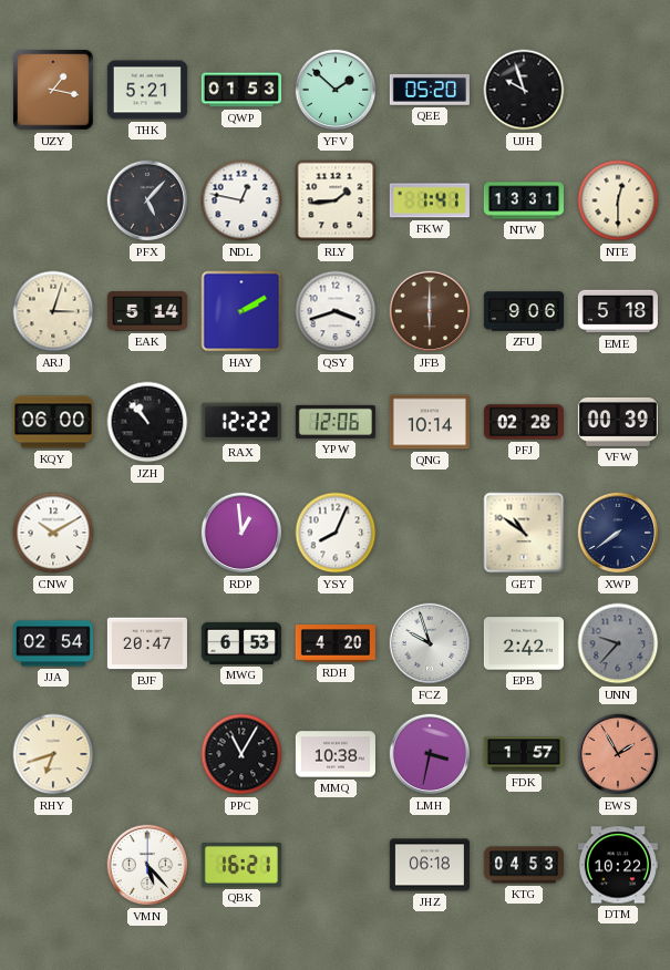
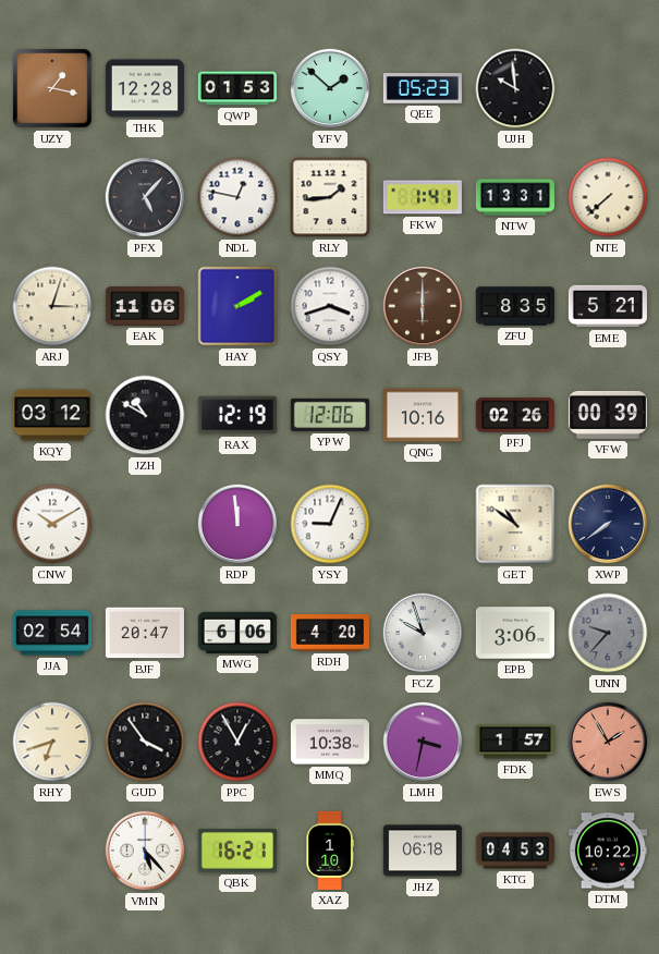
THK: 5:21 -> 12:28 (145, 88)
QEE: 05:20 -> 05:23 (423, 88)
UJH: 9:57 -> 9:59 (515, 88)
NTE: 12:30 -> 7:38 (608, 197)
EAK: 5:14 -> 11:06 (145, 306)
ZFU: 9:06 -> 8:35 (514, 306)
EME: 5:18 -> 5:21 (608, 306)
KQY: 06:00 -> 03:12 (52, 415)
JZH: 10:53 -> 10:50 (145, 415)
RAX: 12:22 -> 12:19 (237, 415)
QNG: 10:14 -> 10:16 (423, 415)
PFJ: 02:28 -> 02:26 (515, 415)
RDP: 12:59 -> 11:59 (237, 524)
YSY: 8:04 -> 9:04 (330, 524)
MWG: 6:53 -> 6:06 (237, 633)
EPB: 2:42 -> 3:06 (515, 633)
GUD: none -> 3:54 (145, 742)
PPC: 11:05 -> 12:55 (237, 742)
XAZ: none -> 1:10 (330, 851)
